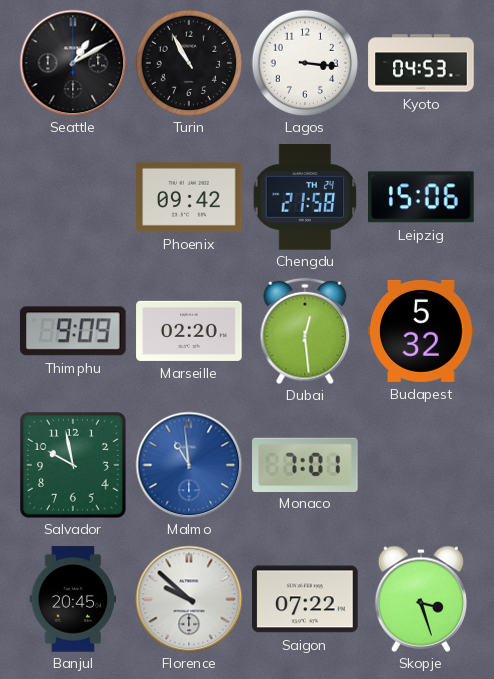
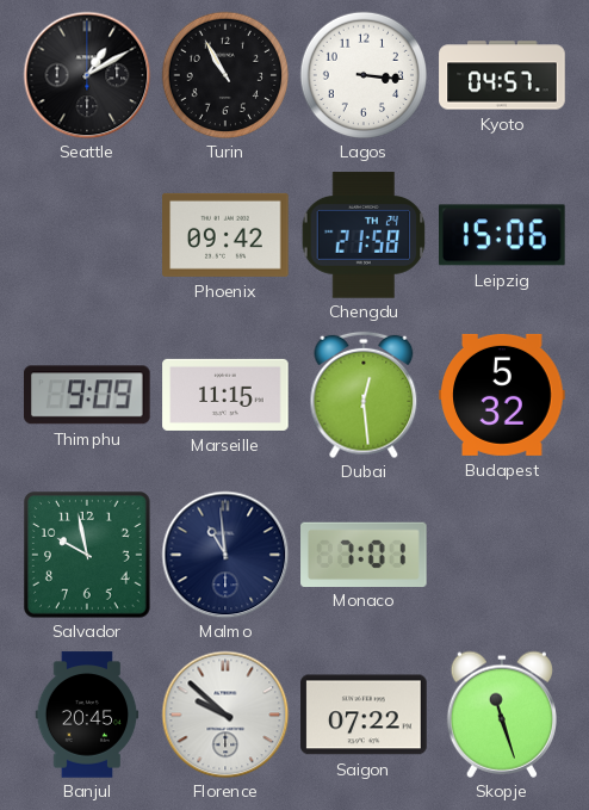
Kyoto: 04:53 -> 04:57 (502, 75)
Marseille: 02:20 -> 11:15 (225, 395)
Malmo dial: blue -> navy (225, 555)
Skopje: 3:27 -> 11:27 (501, 715)
